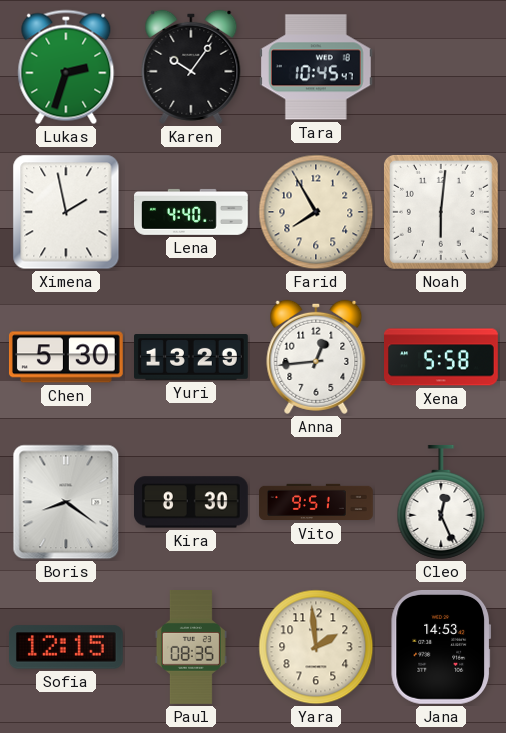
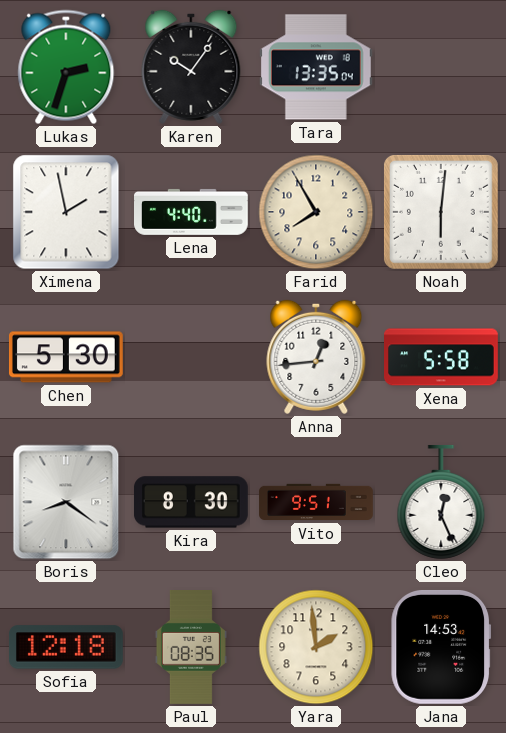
Tara: 10:45 -> 13:35 (316, 67)
Yuri: 13:29 -> none (192, 358)
Sofia: 12:15 -> 12:18 (66, 647)
